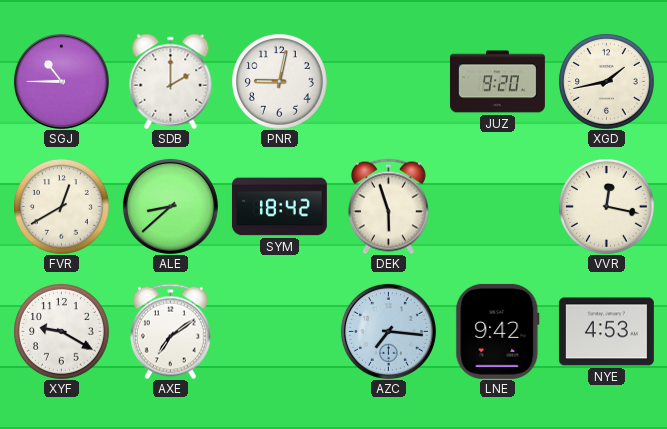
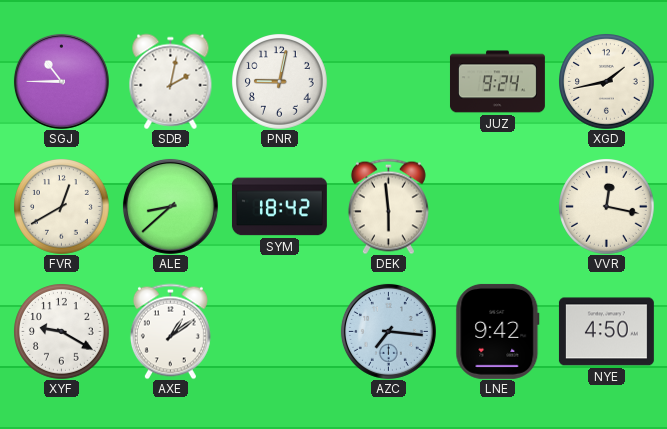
SDB: 2:00 -> 2:02 (171, 81)
JUZ: 9:20 -> 9:24 (497, 82)
DEK: 5:57 -> 5:59 (388, 206)
AXE: 7:09 -> 1:09 (170, 331)
NYE: 4:53 -> 4:50 (606, 332)
